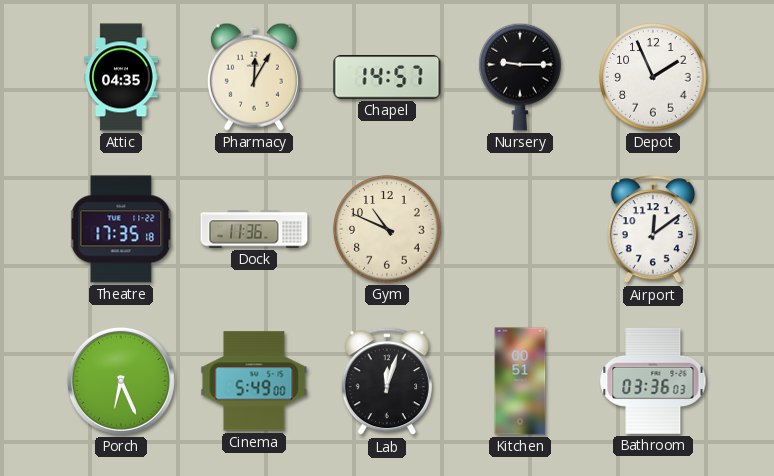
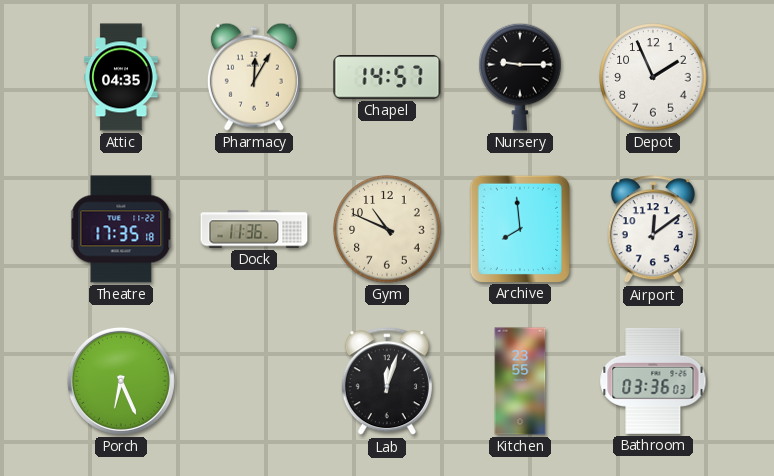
Archive: none -> 7:59 (519, 228)
Cinema: 5:49 -> none (254, 381)
Kitchen: 00:51 -> 23:55 (520, 381)
